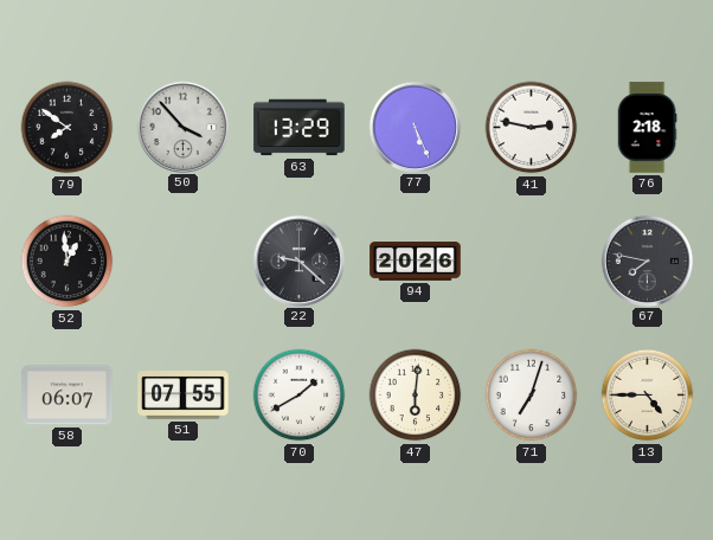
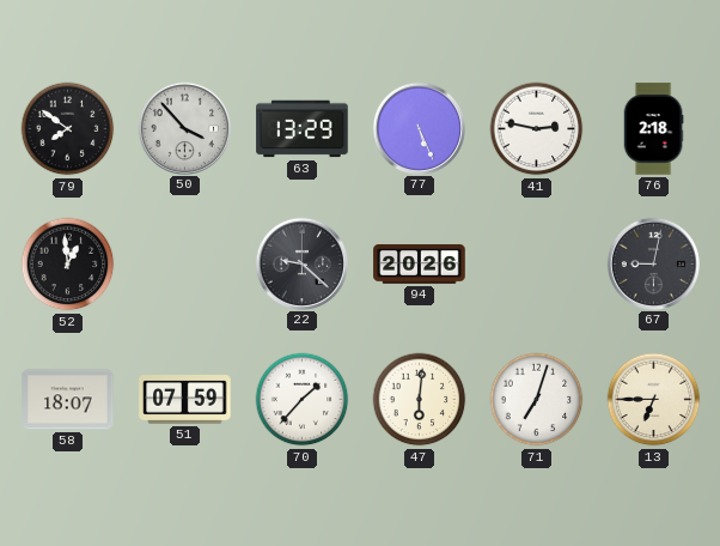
67: 7:47 -> 9:02 (653, 263)
58: 06:07 -> 18:07 (68, 400)
51: 07:55 -> 07:59 (185, 400)
70: 1:40 -> 1:37 (303, 400)
13: 4:45 -> 6:45 (654, 400)
